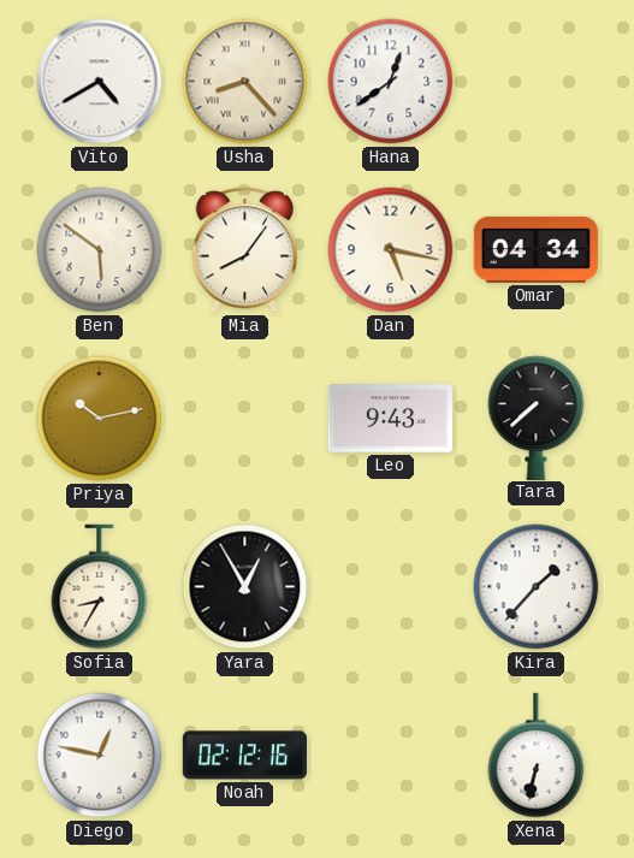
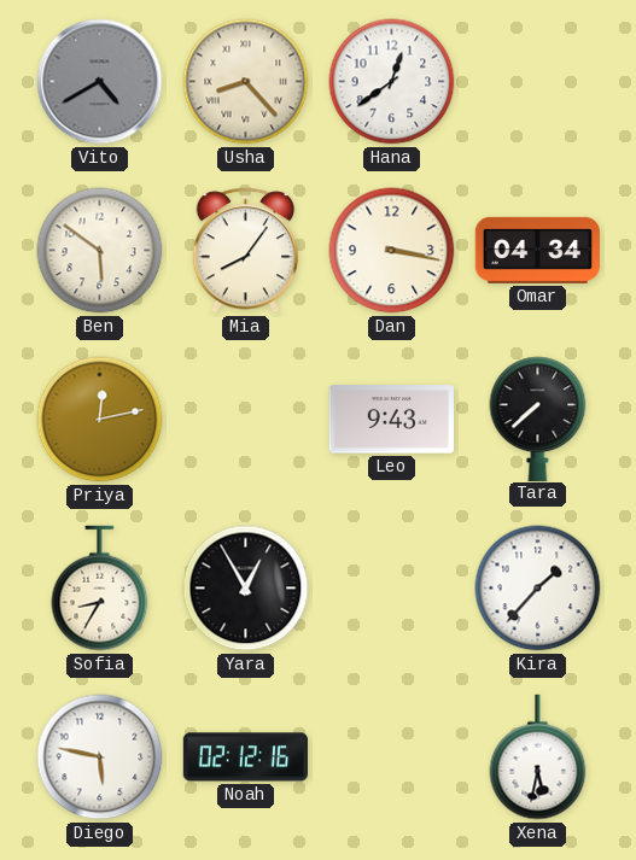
Vito dial: white -> grey (100, 82)
Dan: 5:17 -> 3:17 (392, 251)
Priya: 10:13 -> 12:13 (100, 420)
Diego: 12:47 -> 5:47 (100, 757)
Xena: 6:32 -> 5:32 (538, 757)
